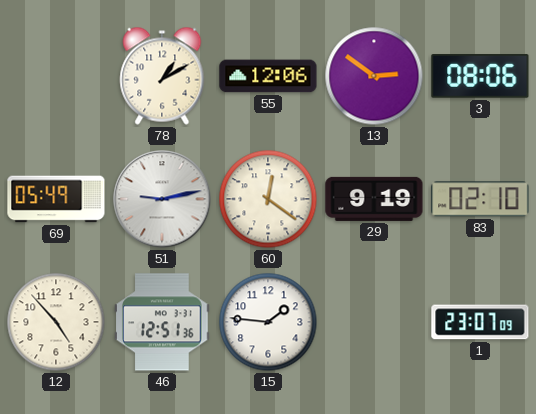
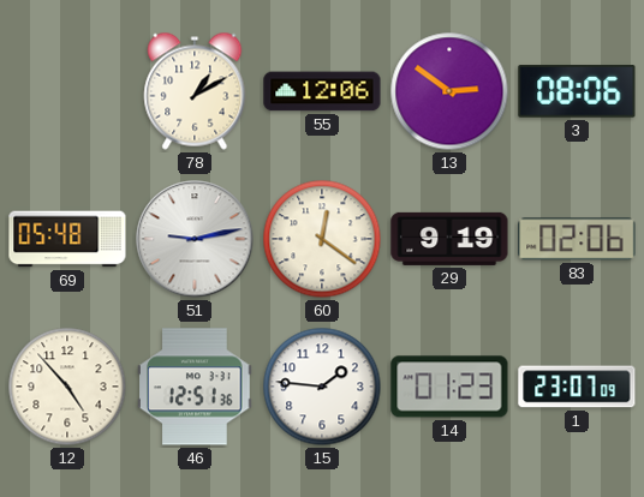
69: 05:49 -> 05:48 (67, 239)
83: 02:10 -> 02:06 (577, 239)
14: none -> 01:23 (449, 387)
